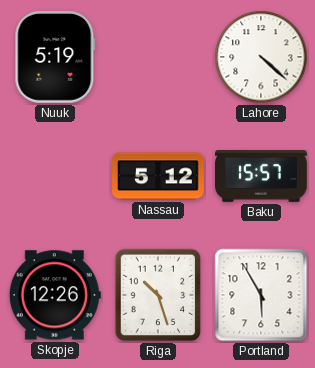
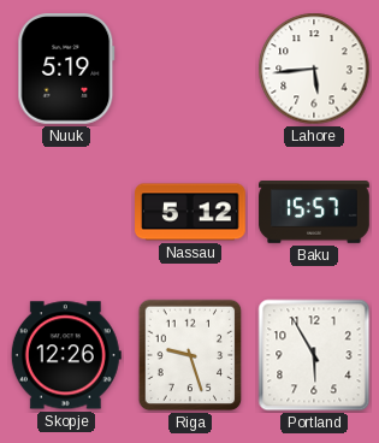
Lahore: 4:22 -> 5:44 (314, 69)
Riga: 10:27 -> 9:27 (190, 355)
